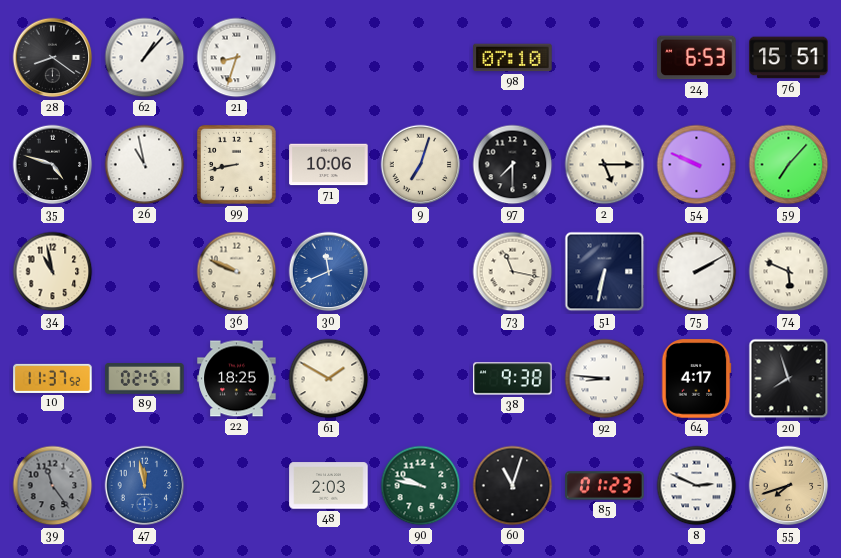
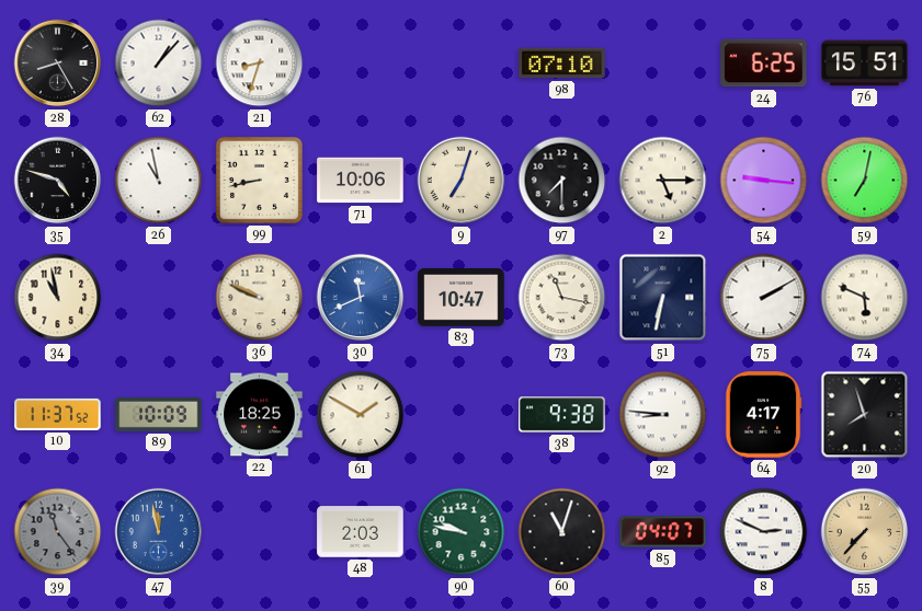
28: 8:21 -> 8:25 (58, 64)
24: 6:53 -> 6:25 (764, 64)
54: 9:49 -> 9:16 (764, 181)
59: 7:07 -> 7:02 (865, 181)
83: none -> 10:47 (462, 298)
89: 02:51 -> 10:09 (159, 414)
85: 01:23 -> 04:07 (663, 532)
55: 7:42 -> 7:37 (865, 532)
